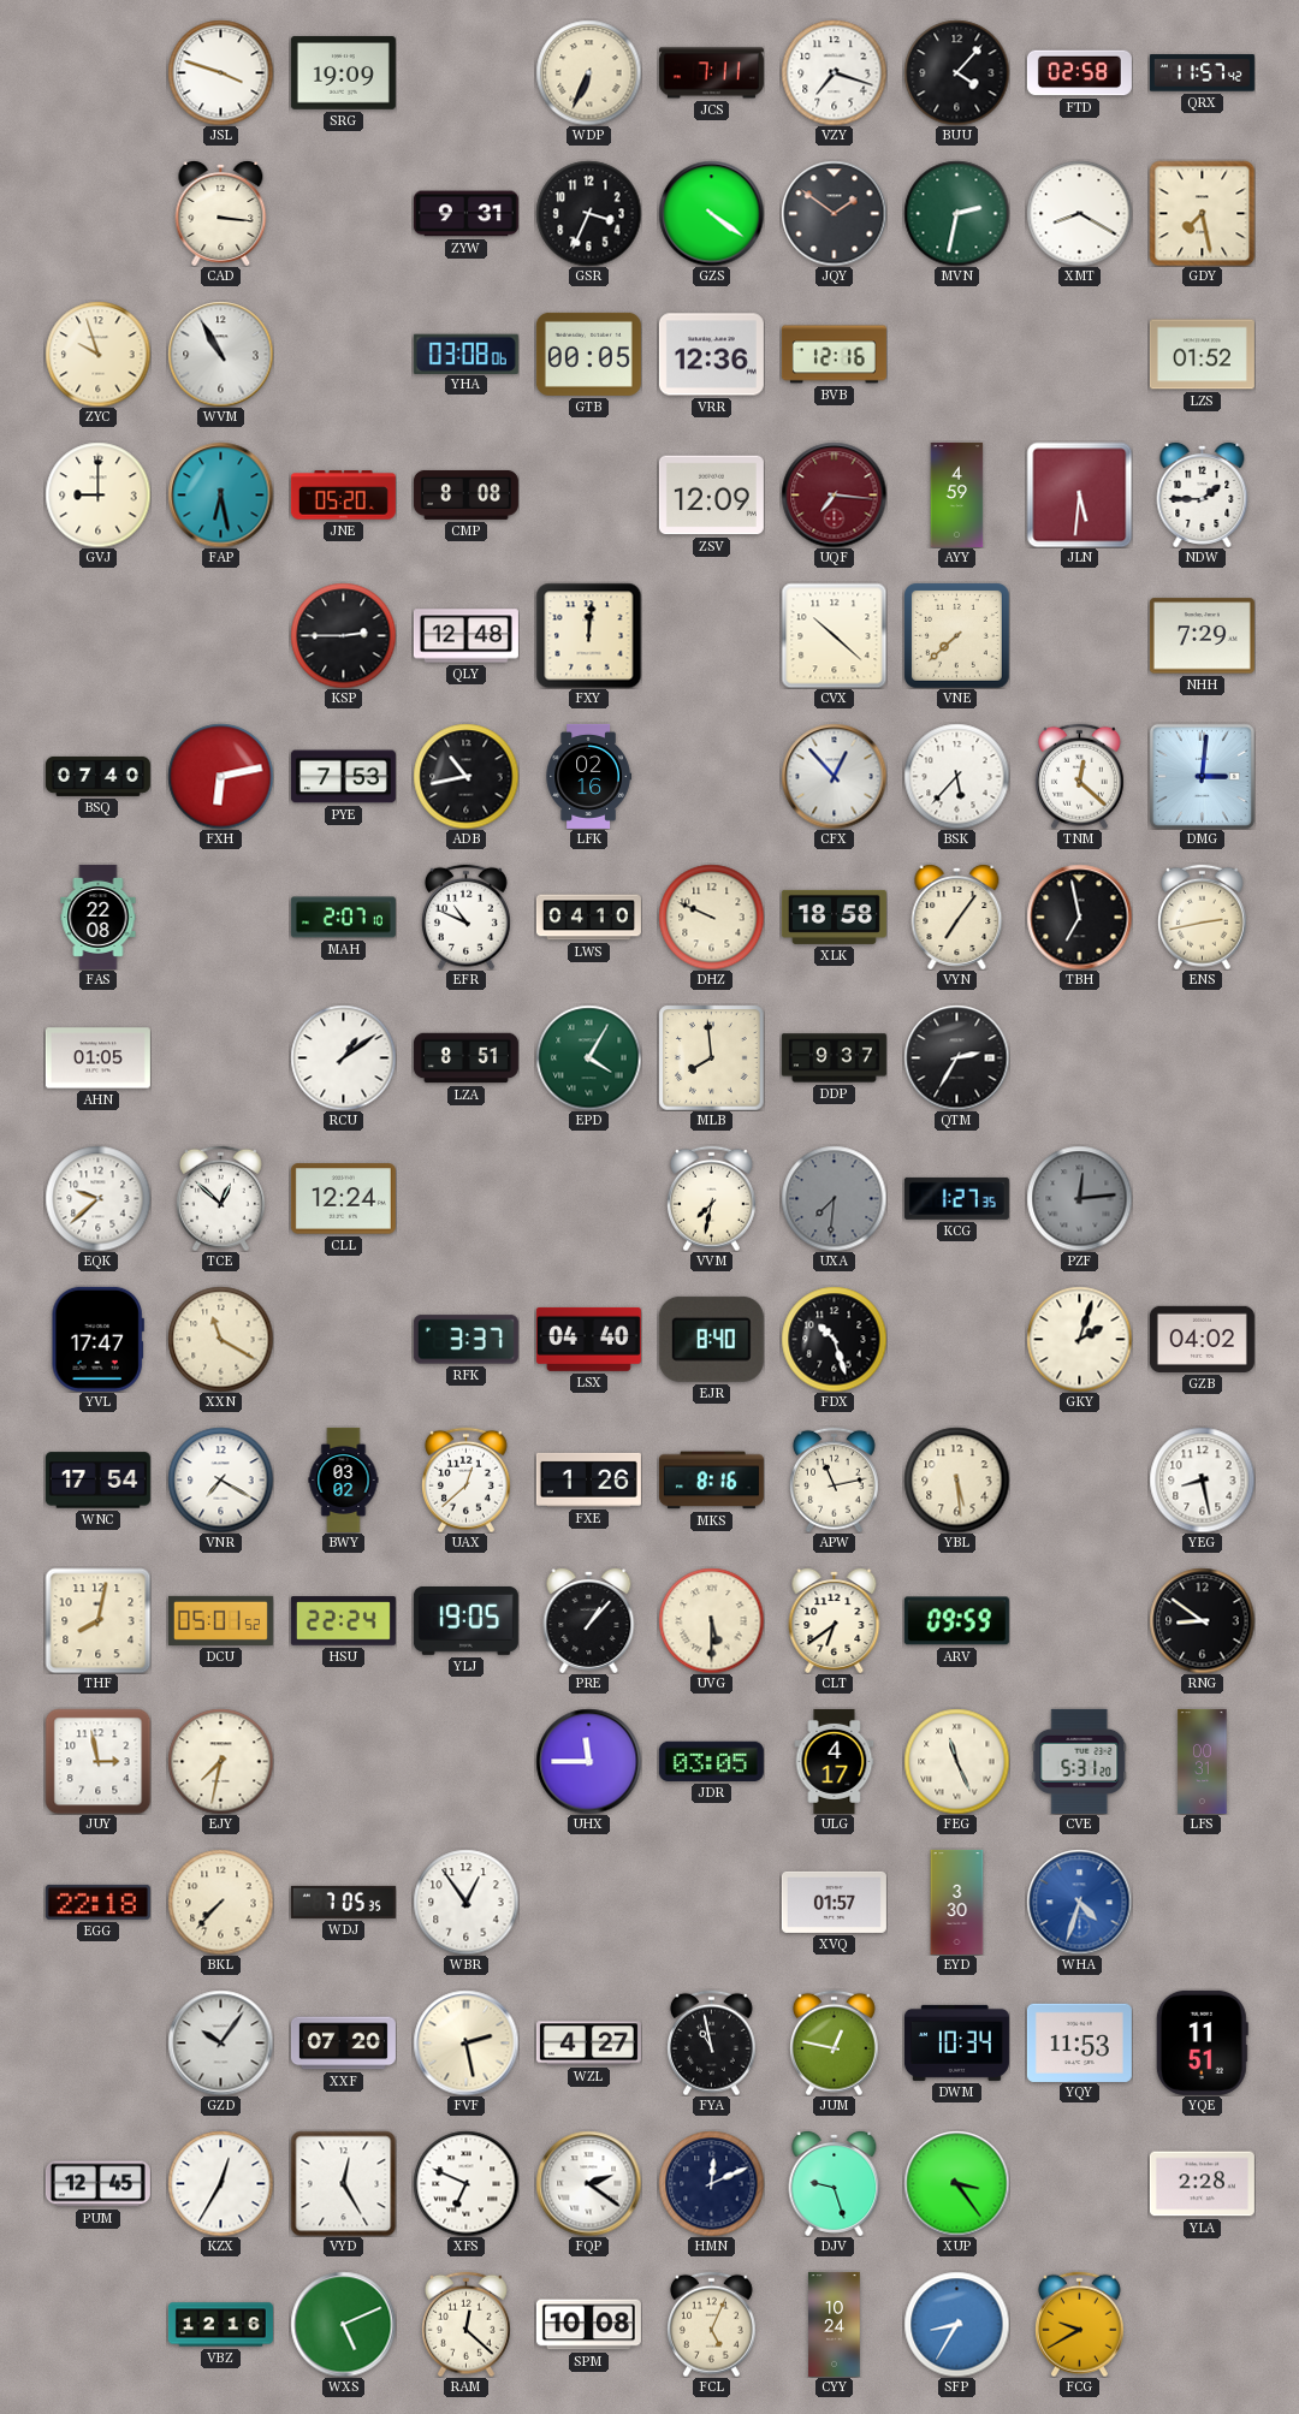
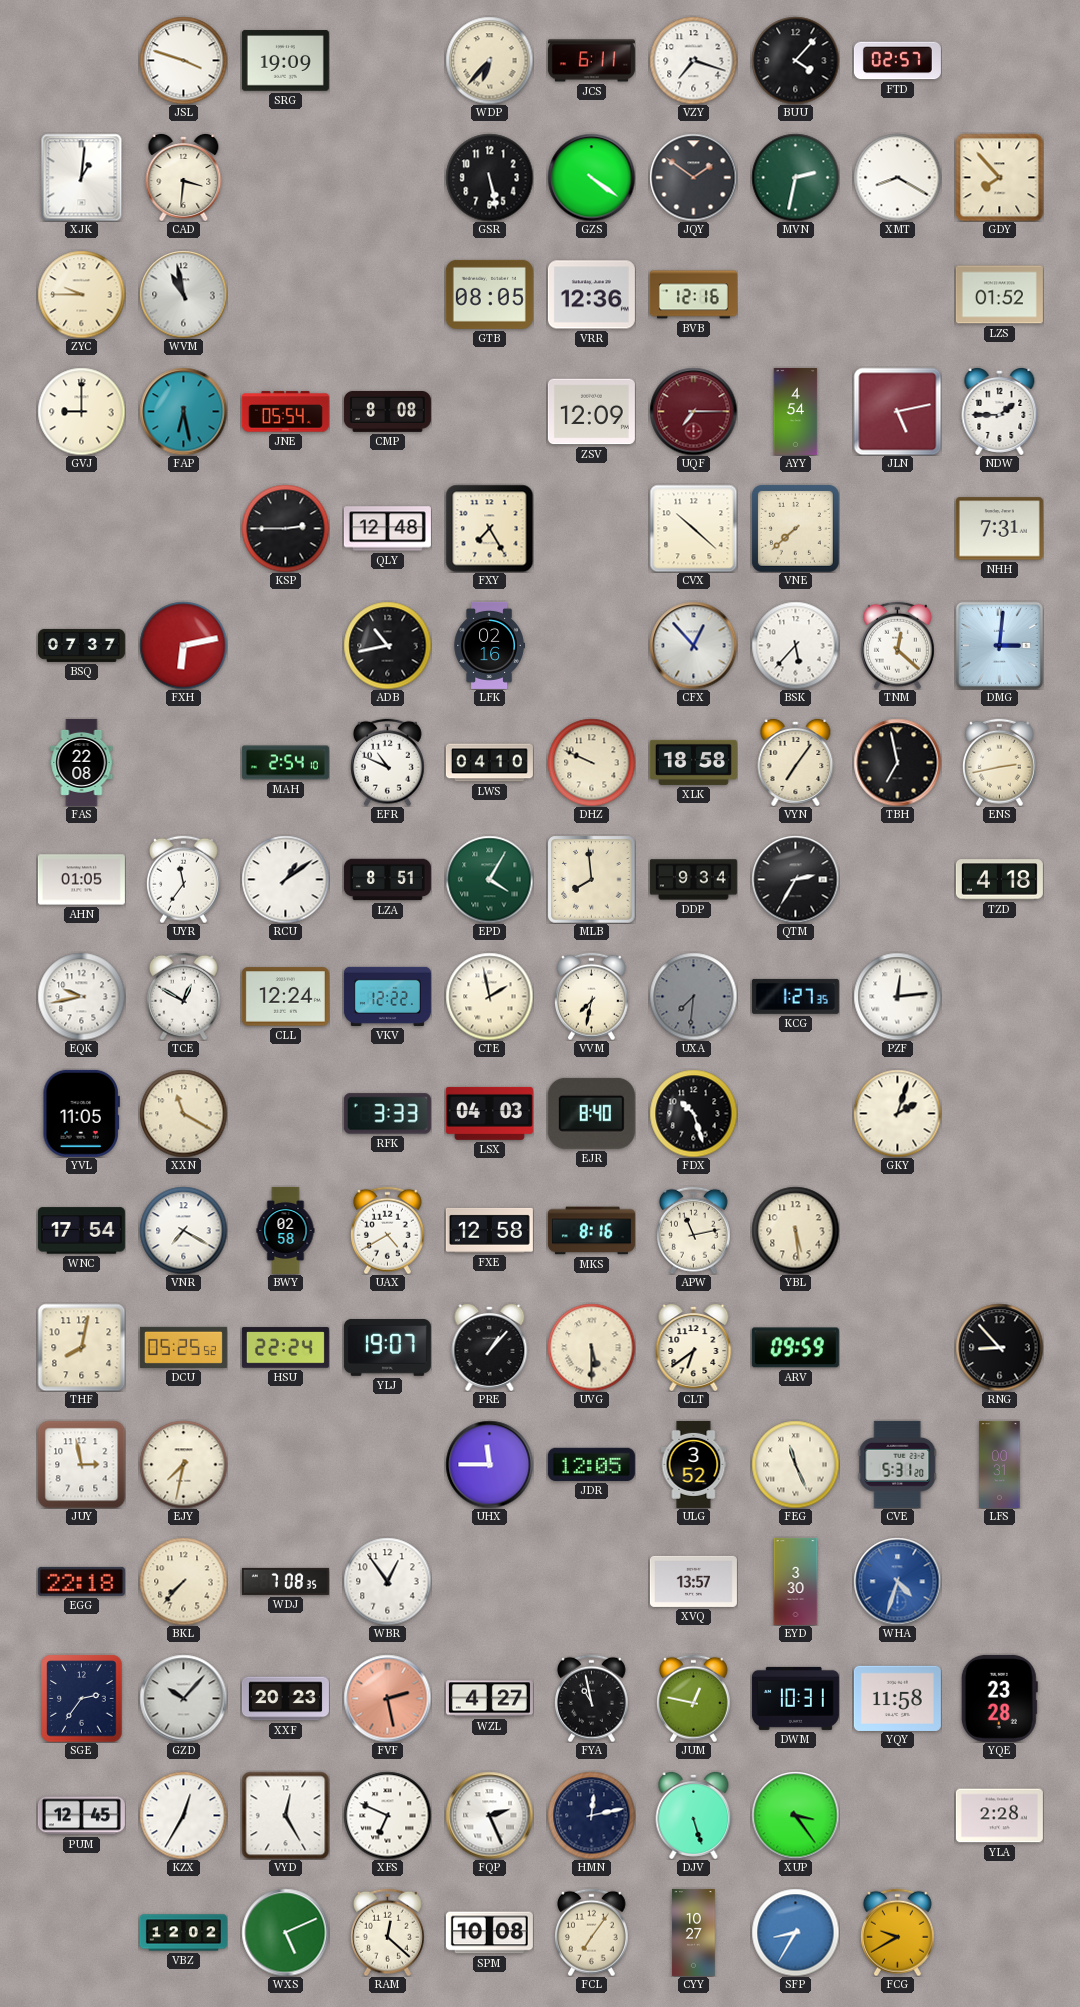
WDP: 6:34 -> 6:37 (489, 60)
JCS: 7:11 -> 6:11 (591, 61)
FTD: 02:58 -> 02:57 (897, 61)
QRX: 11:57 -> none (1202, 73)
XJK: none -> 1:01 (82, 177)
CAD: 3:16 -> 3:31 (184, 177)
ZYW: 9:31 -> none (465, 214)
GSR: 3:34 -> 5:28 (489, 177)
GDY: 7:28 -> 7:53 (999, 177)
ZYC: 9:57 -> 9:45 (81, 294)
WVM: 10:55 -> 10:58 (183, 294)
YHA: 03:08 -> none (465, 354)
GTB: 00:05 -> 08:05 (489, 294)
JNE: 05:20 -> 05:54 (285, 412)
UQF: 7:16 -> 7:15 (693, 411)
AYY: 4:59 -> 4:54 (796, 411)
JLN: 5:31 -> 5:13 (897, 411)
FXY: 12:01 -> 7:25 (489, 528)
NHH: 7:29 -> 7:31 (999, 529)
BSQ: 07:40 -> 07:37 (81, 645)
PYE: 7:53 -> none (343, 777)
MAH: 2:07 -> 2:54 (285, 763)
UYR: none -> 11:36 (183, 879)
DDP: 9:37 -> 9:34 (693, 880)
TZD: none -> 4:18 (999, 880)
EQK: 9:38 -> 9:43 (81, 996)
TCE: 12:52 -> 12:50 (183, 996)
VKV: none -> 12:22 (387, 996)
CTE: none -> 1:58 (489, 996)
PZF dial: grey -> white (897, 996)
YVL: 17:47 -> 11:05 (81, 1113)
RFK: 3:37 -> 3:33 (387, 1114)
LSX: 04:40 -> 04:03 (489, 1113)
GZB: 04:02 -> none (1202, 1339)
BWY: 03:02 -> 02:58 (286, 1230)
UAX: 12:38 -> 4:40 (387, 1230)
FXE: 1:26 -> 12:58 (489, 1230)
YEG: 8:28 -> none (1202, 1479)
DCU: 05:01 -> 05:25 (183, 1347)
YLJ: 19:05 -> 19:07 (387, 1348)
RNG: 8:51 -> 8:53 (999, 1347)
JDR: 03:05 -> 12:05 (591, 1464)
ULG: 4:17 -> 3:52 (694, 1464)
WDJ: 7:05 -> 7:08 (285, 1581)
XVQ: 01:57 -> 13:57 (693, 1581)
SGE: none -> 2:36 (82, 1698)
GZD: 10:06 -> 10:07 (183, 1698)
XXF: 07:20 -> 20:23 (285, 1699)
FVF dial: cream -> salmon (387, 1698)
DWM: 10:34 -> 10:31 (795, 1698)
YQY: 11:53 -> 11:58 (897, 1698)
YQE: 11:51 -> 23:28 (999, 1698)
FQP: 2:21 -> 2:26 (489, 1815)
HMN: 12:11 -> 12:13 (591, 1815)
DJV: 9:27 -> 5:27 (694, 1815)
VBZ: 12:16 -> 12:02 (183, 1933)
FCL: 5:04 -> 7:06 (591, 1932)
CYY: 10:24 -> 10:27 (694, 1932)
